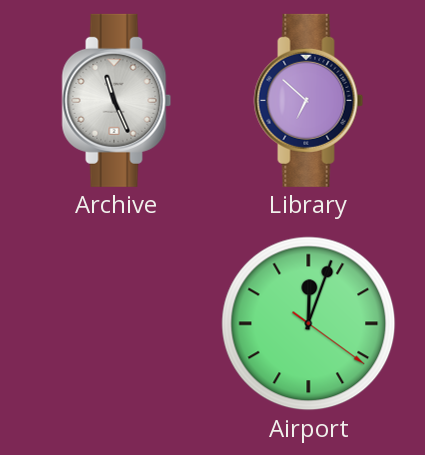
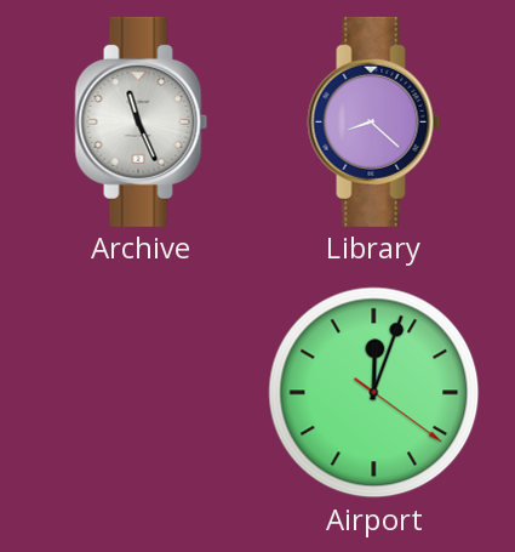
Library: 6:52 -> 8:22 (374, 121)
